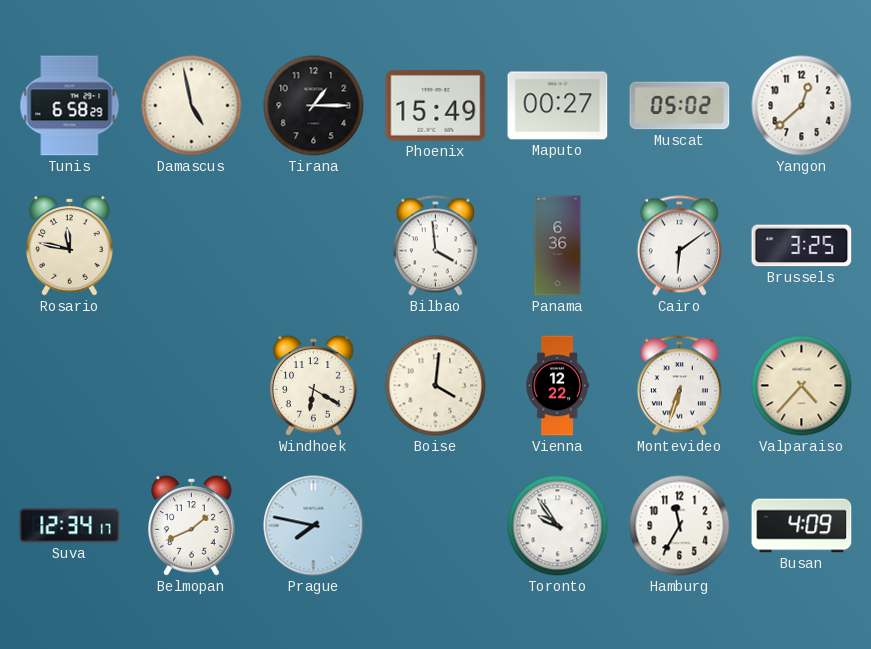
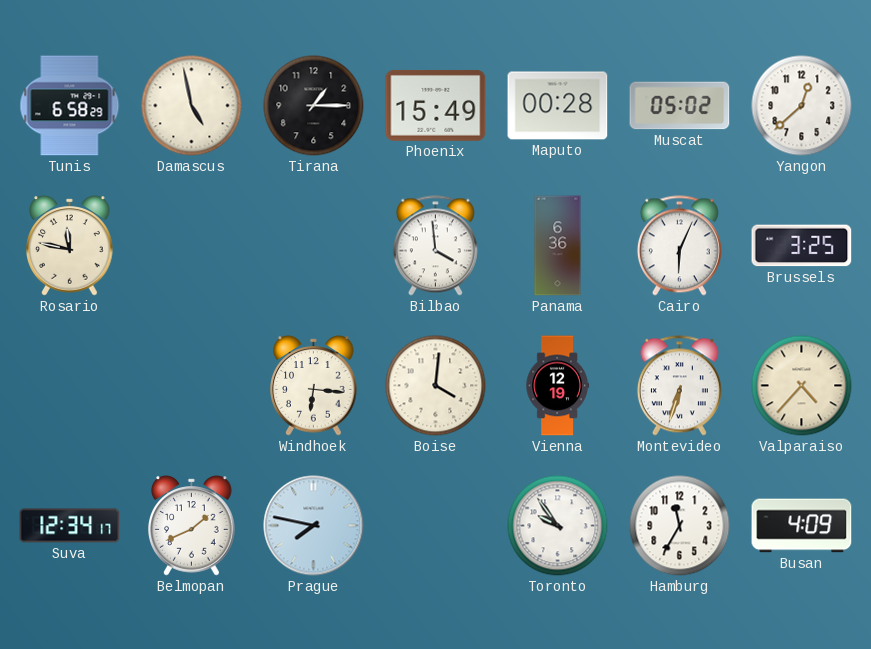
Maputo: 00:27 -> 00:28 (558, 106)
Cairo: 6:09 -> 6:04 (679, 246)
Windhoek: 6:20 -> 6:16 (314, 386)
Vienna: 12:22 -> 12:19 (557, 386)
